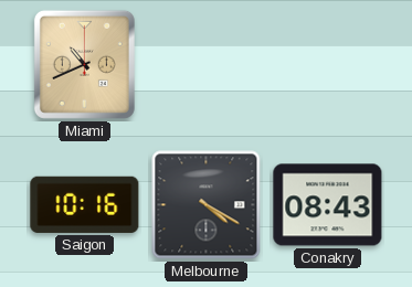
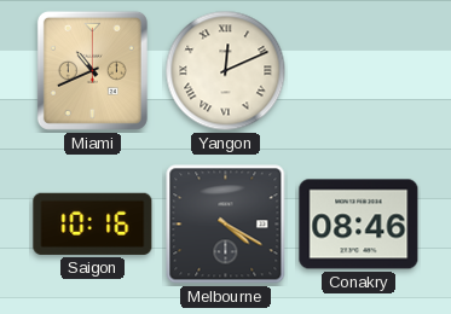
Yangon: none -> 12:11 (226, 71)
Conakry: 08:43 -> 08:46 (359, 225)
